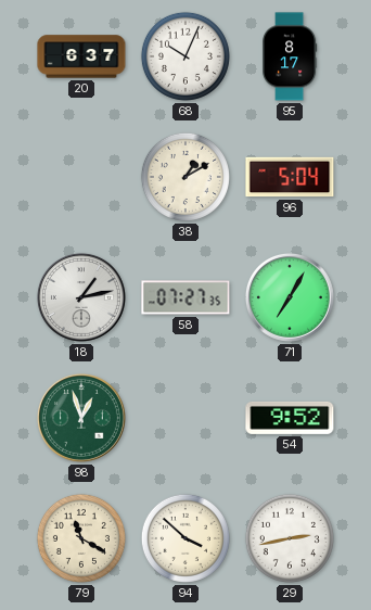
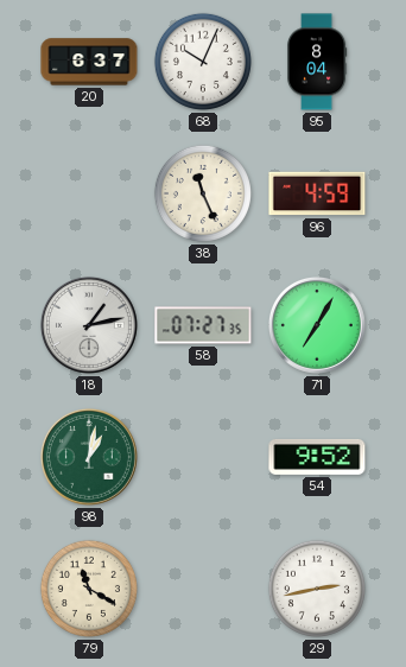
95: 8:17 -> 8:04 (318, 62)
38: 1:10 -> 11:26 (203, 193)
96: 5:04 -> 4:59 (317, 193)
98: 12:57 -> 1:02 (89, 457)
94: 3:52 -> none (185, 538)
